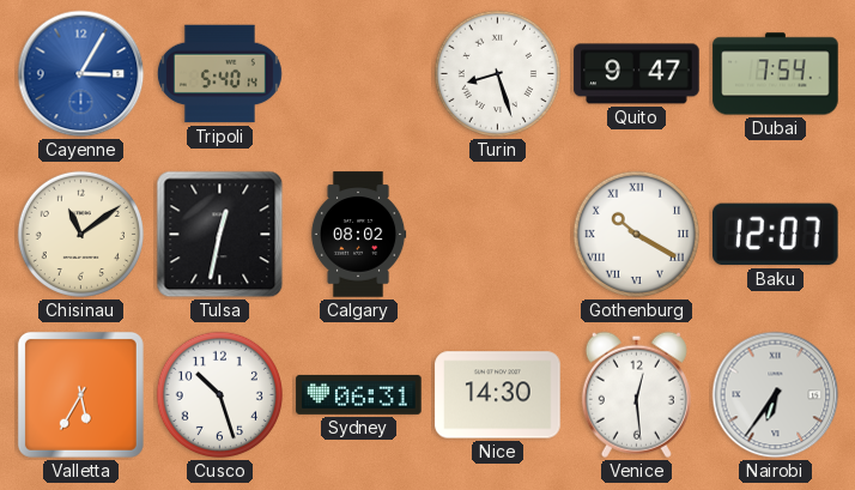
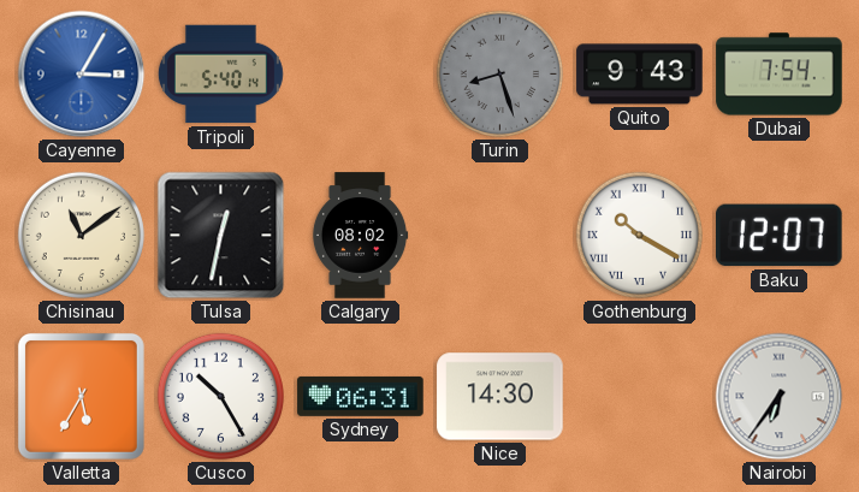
Turin dial: white -> grey (499, 73)
Quito: 9:47 -> 9:43 (640, 75)
Cusco: 10:27 -> 10:25 (220, 396)
Venice: 12:29 -> none (636, 394)
